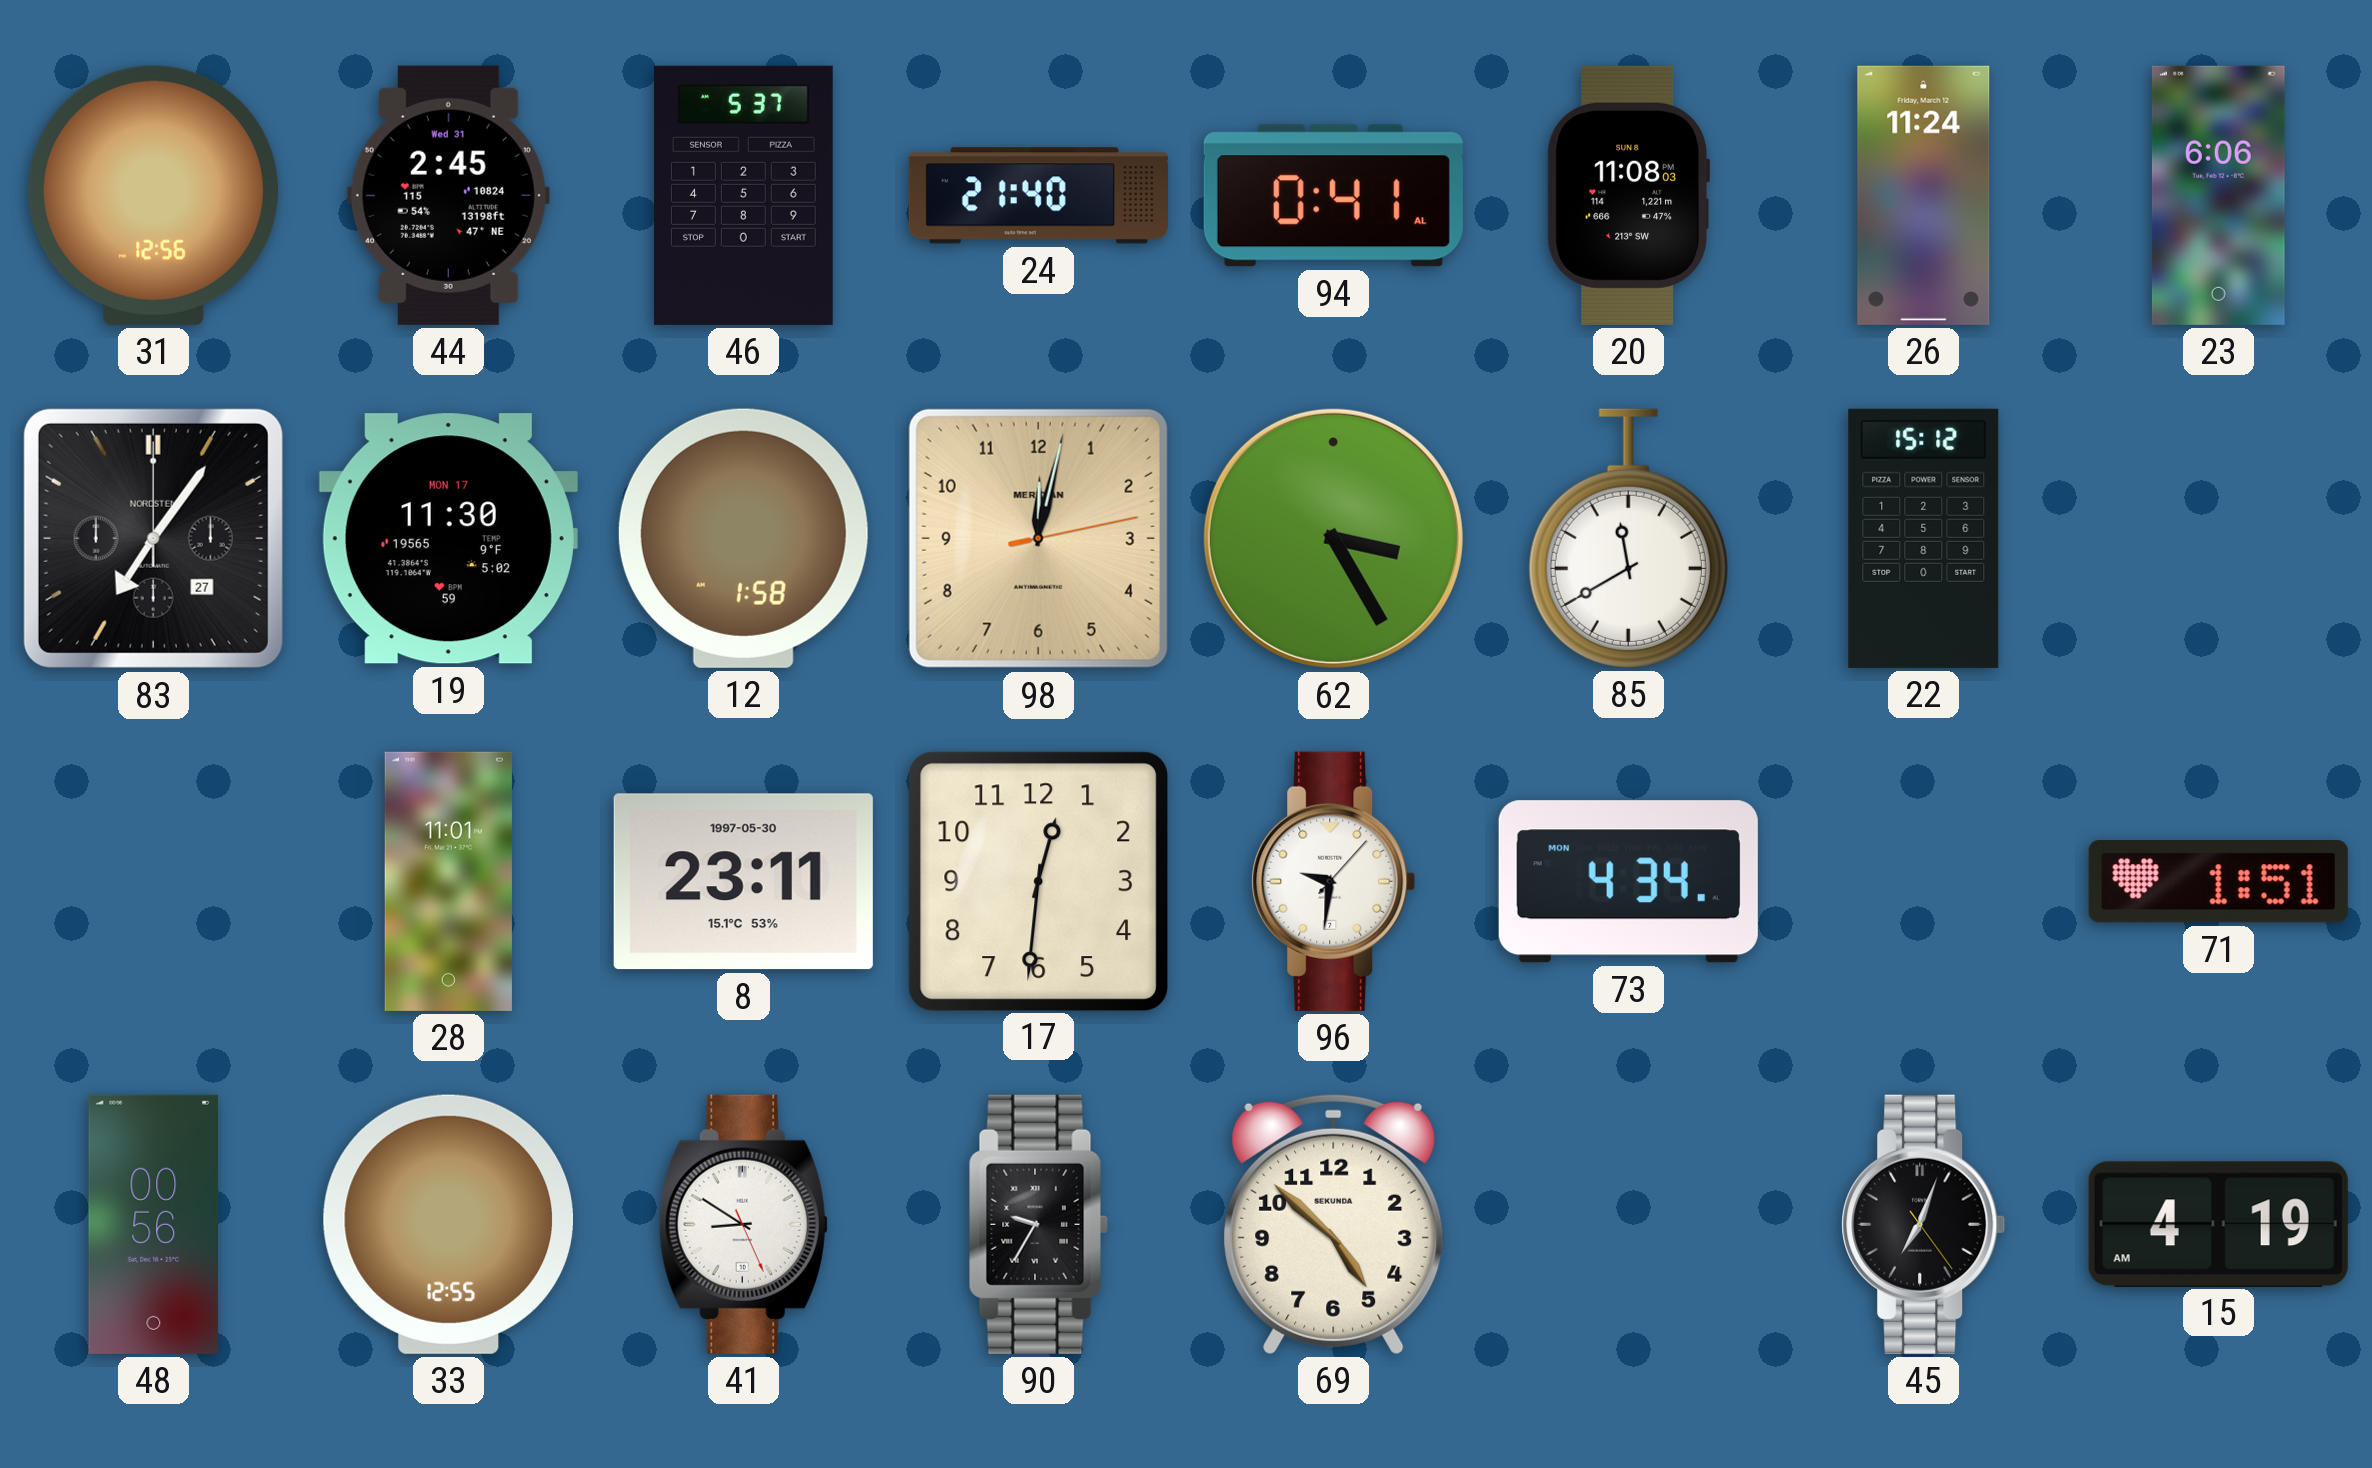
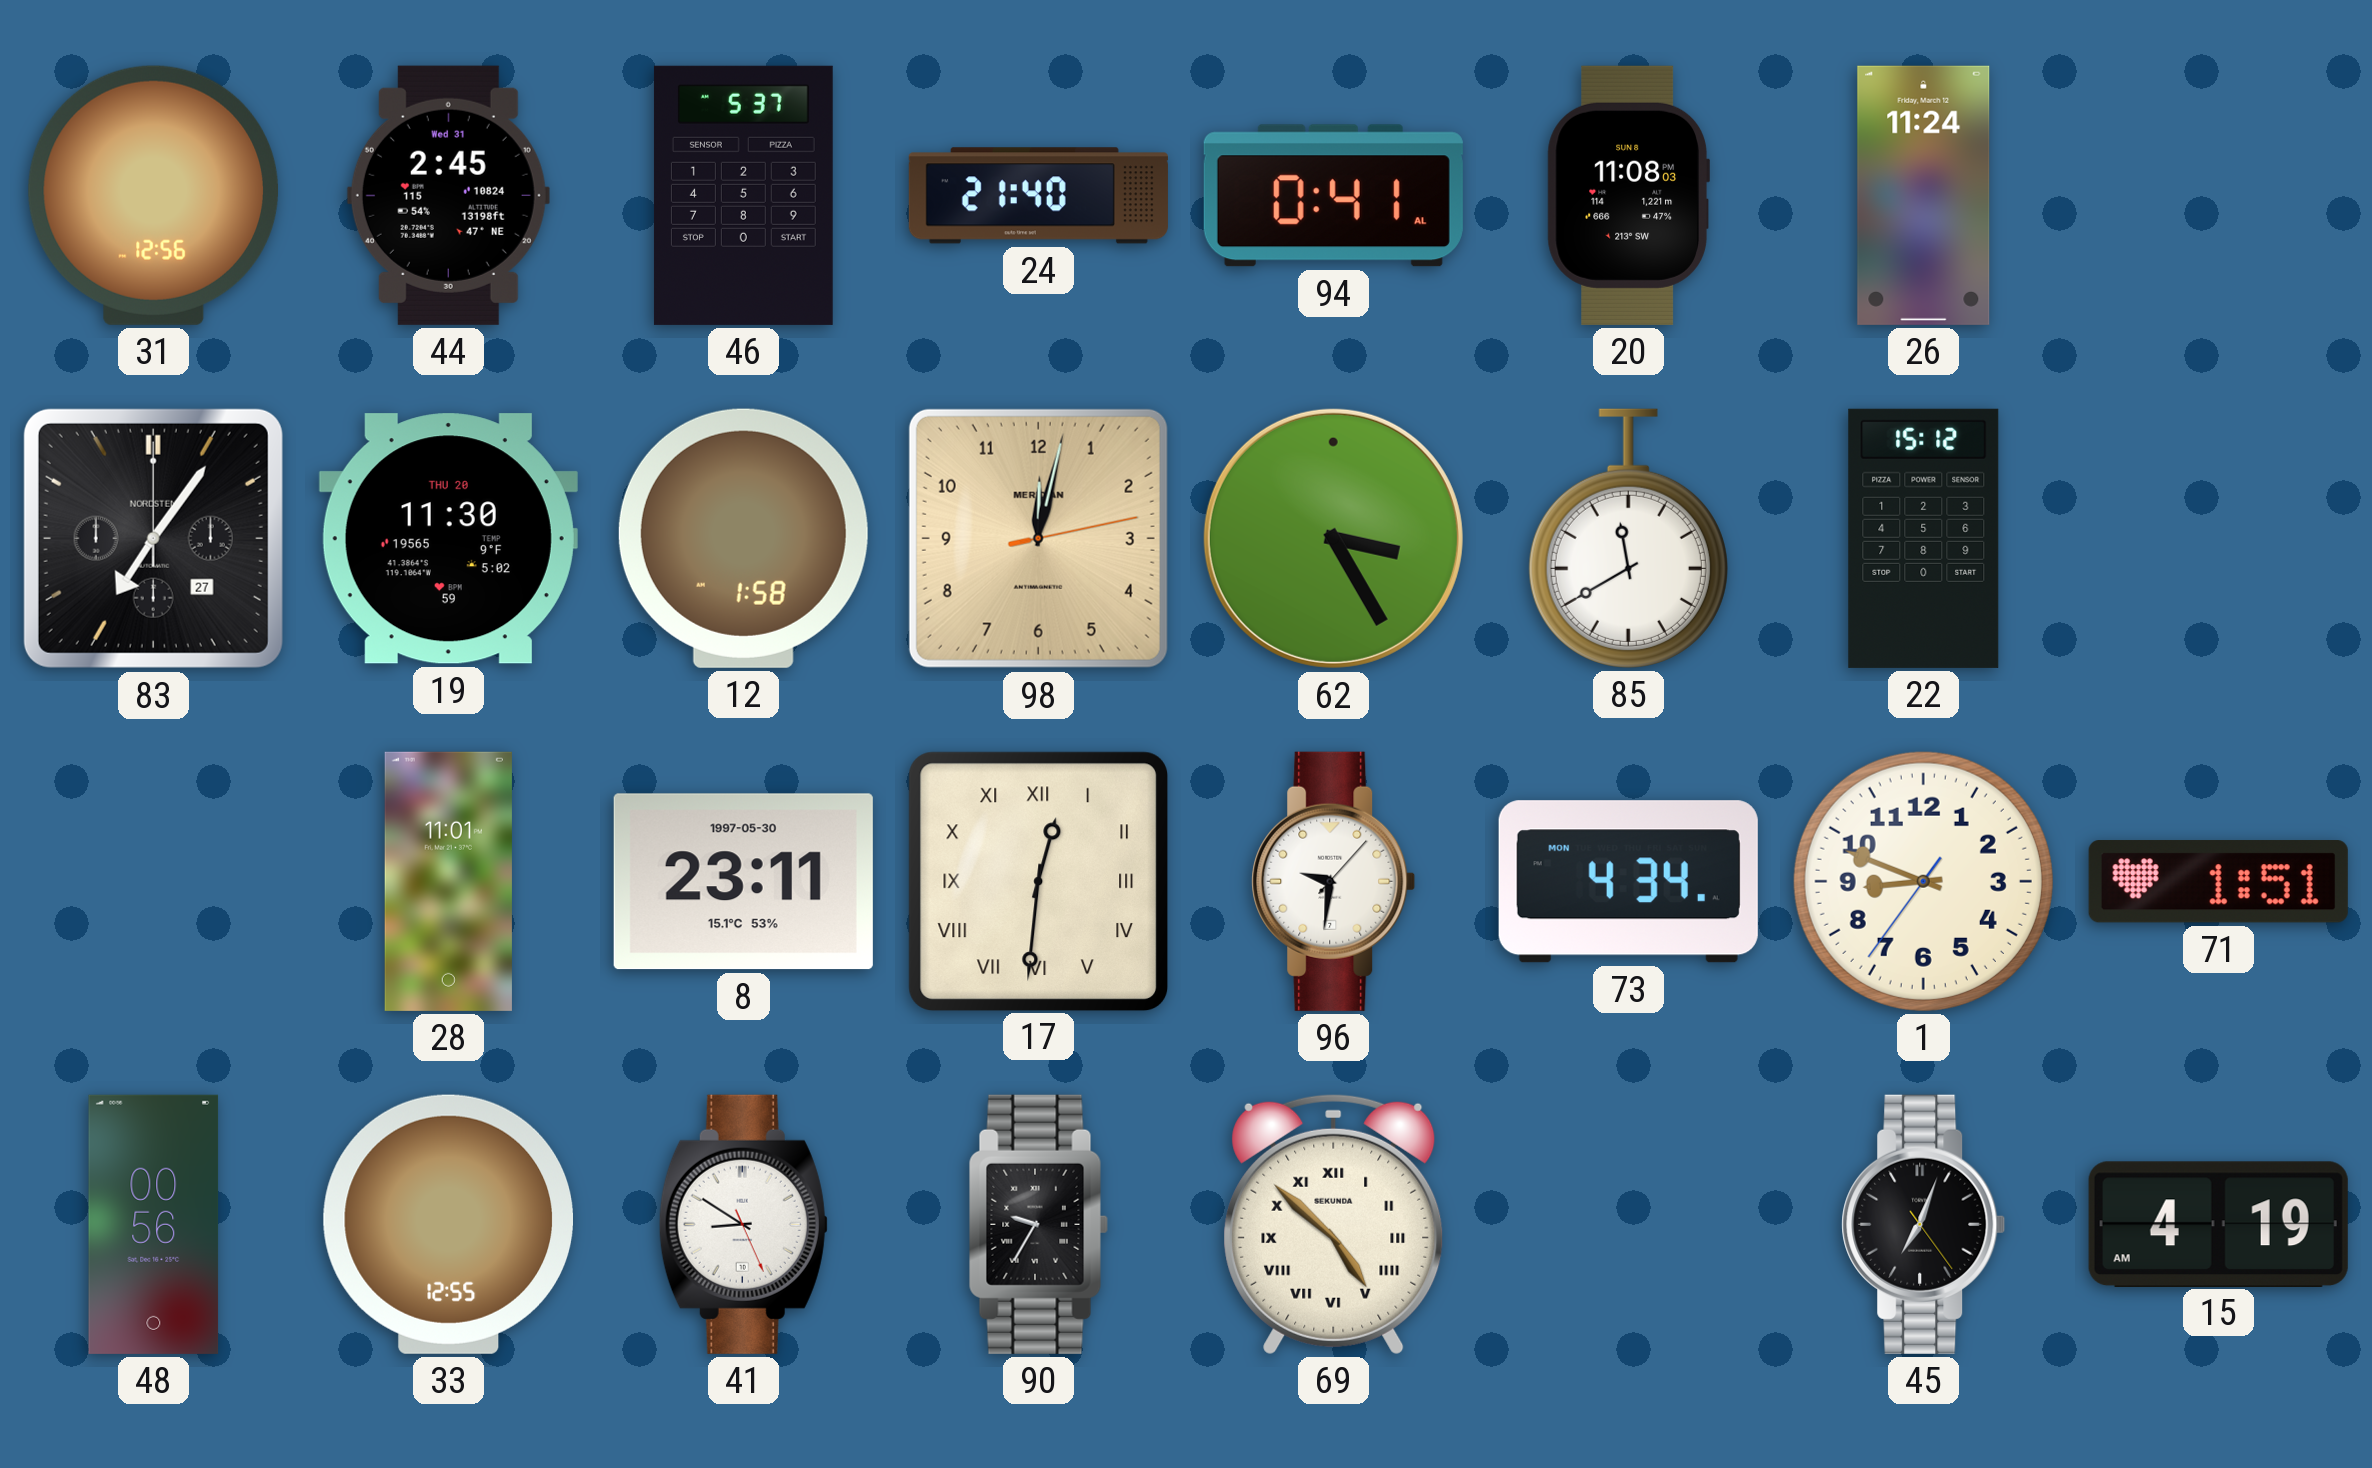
23: 6:06 -> none (2218, 195)
19 date: MON 17 -> THU 20 (448, 539)
17 numerals: Arabic -> Roman (1038, 881)
1: none -> 8:48 (1923, 881)
69 numerals: Arabic -> Roman (1334, 1224)
